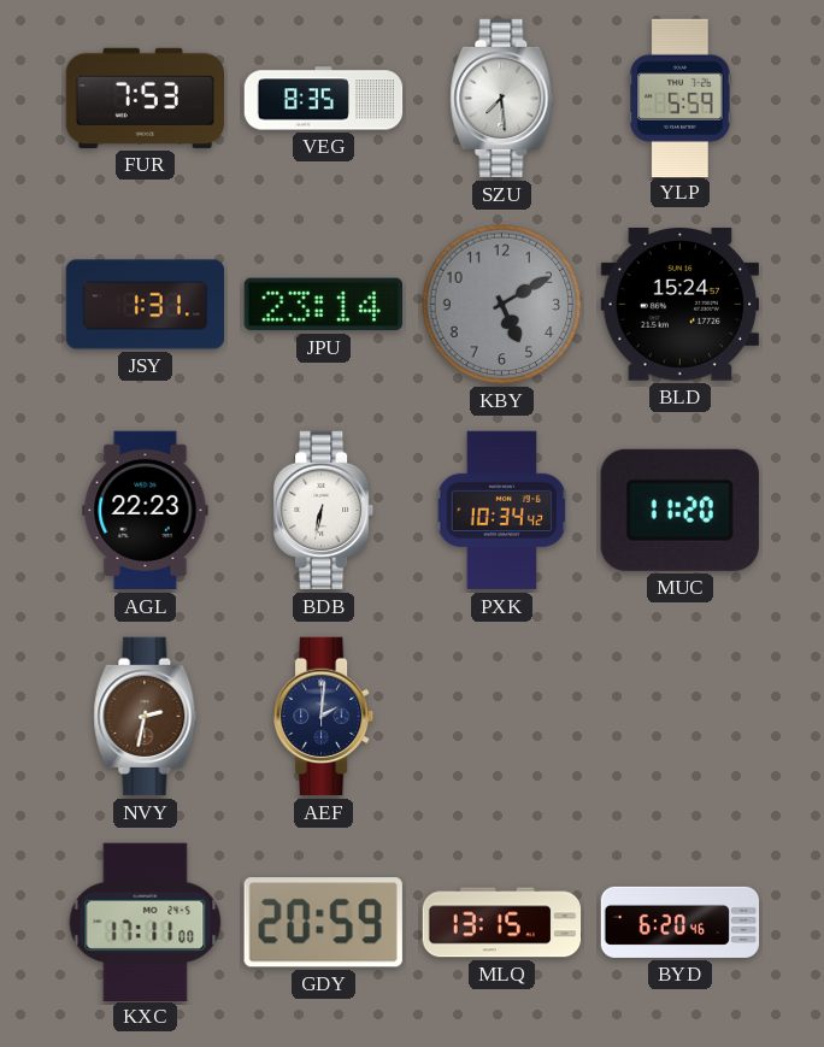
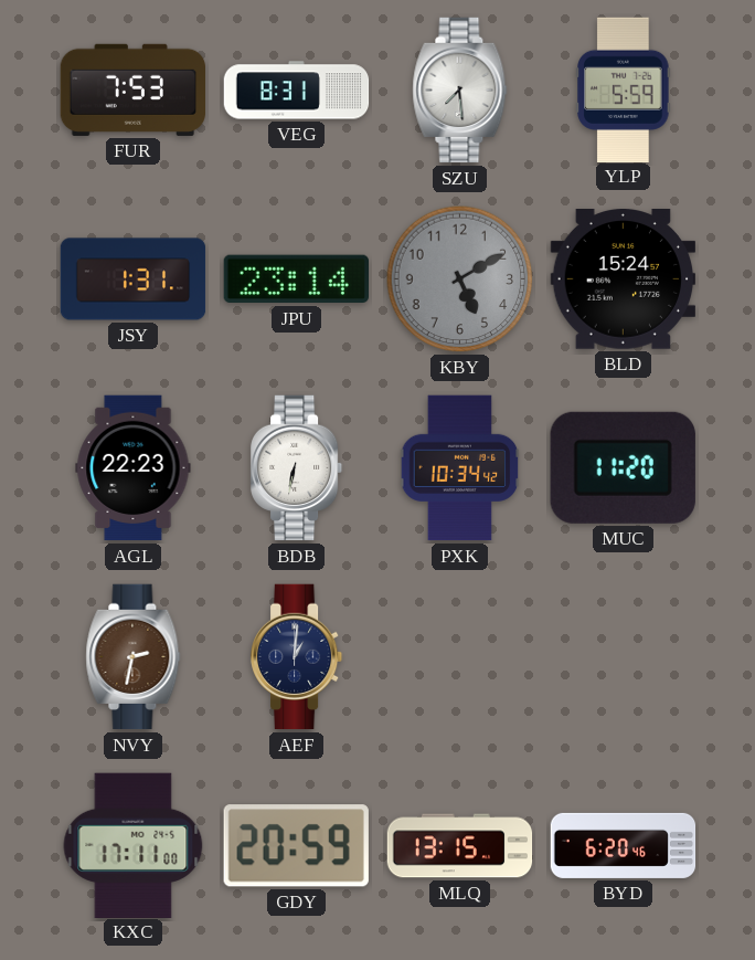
VEG: 8:35 -> 8:31 (297, 91)
AEF: 2:01 -> 1:01 (297, 657)
